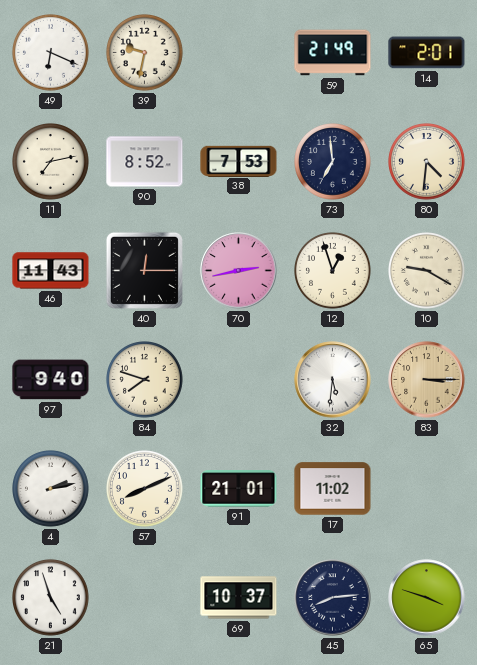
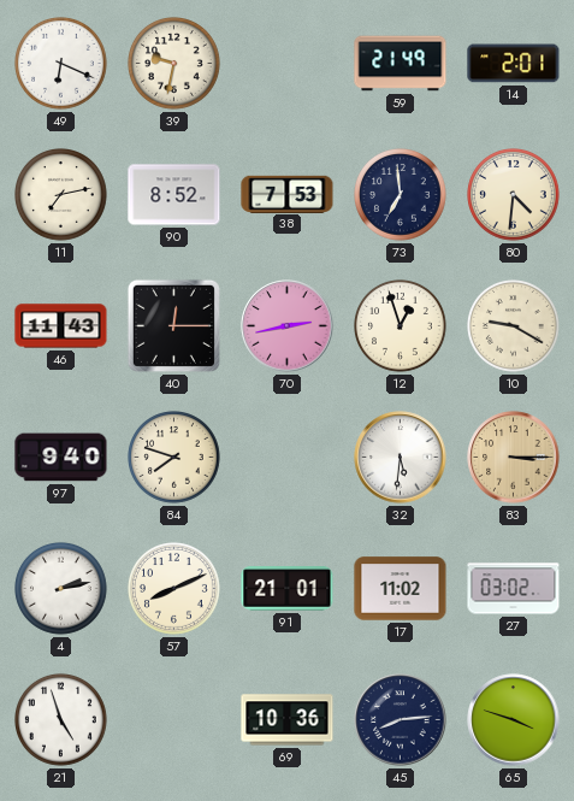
27: none -> 03:02 (514, 589)
69: 10:37 -> 10:36 (288, 720)
